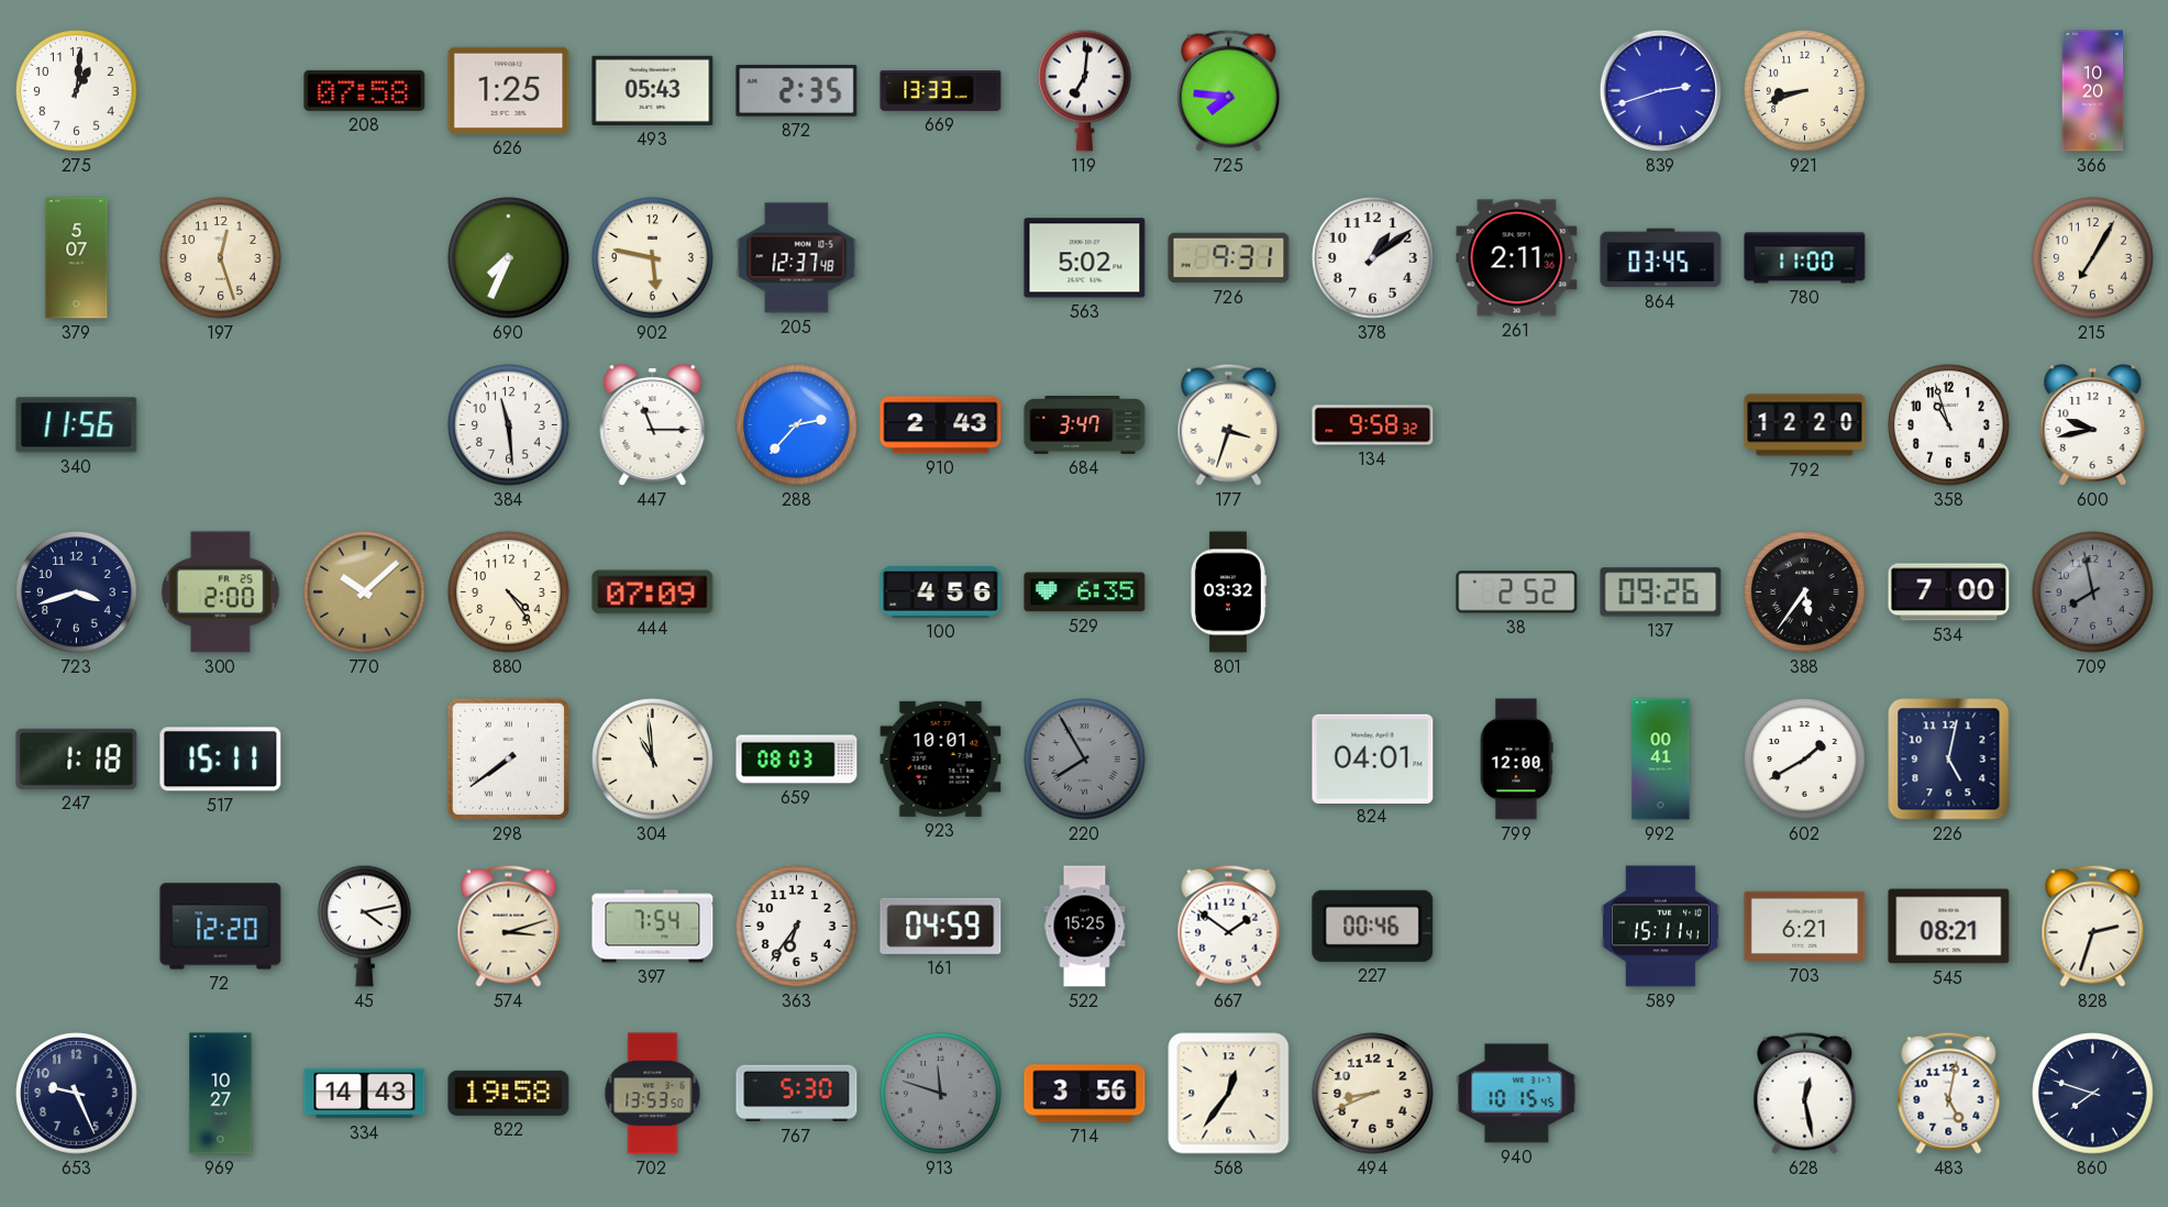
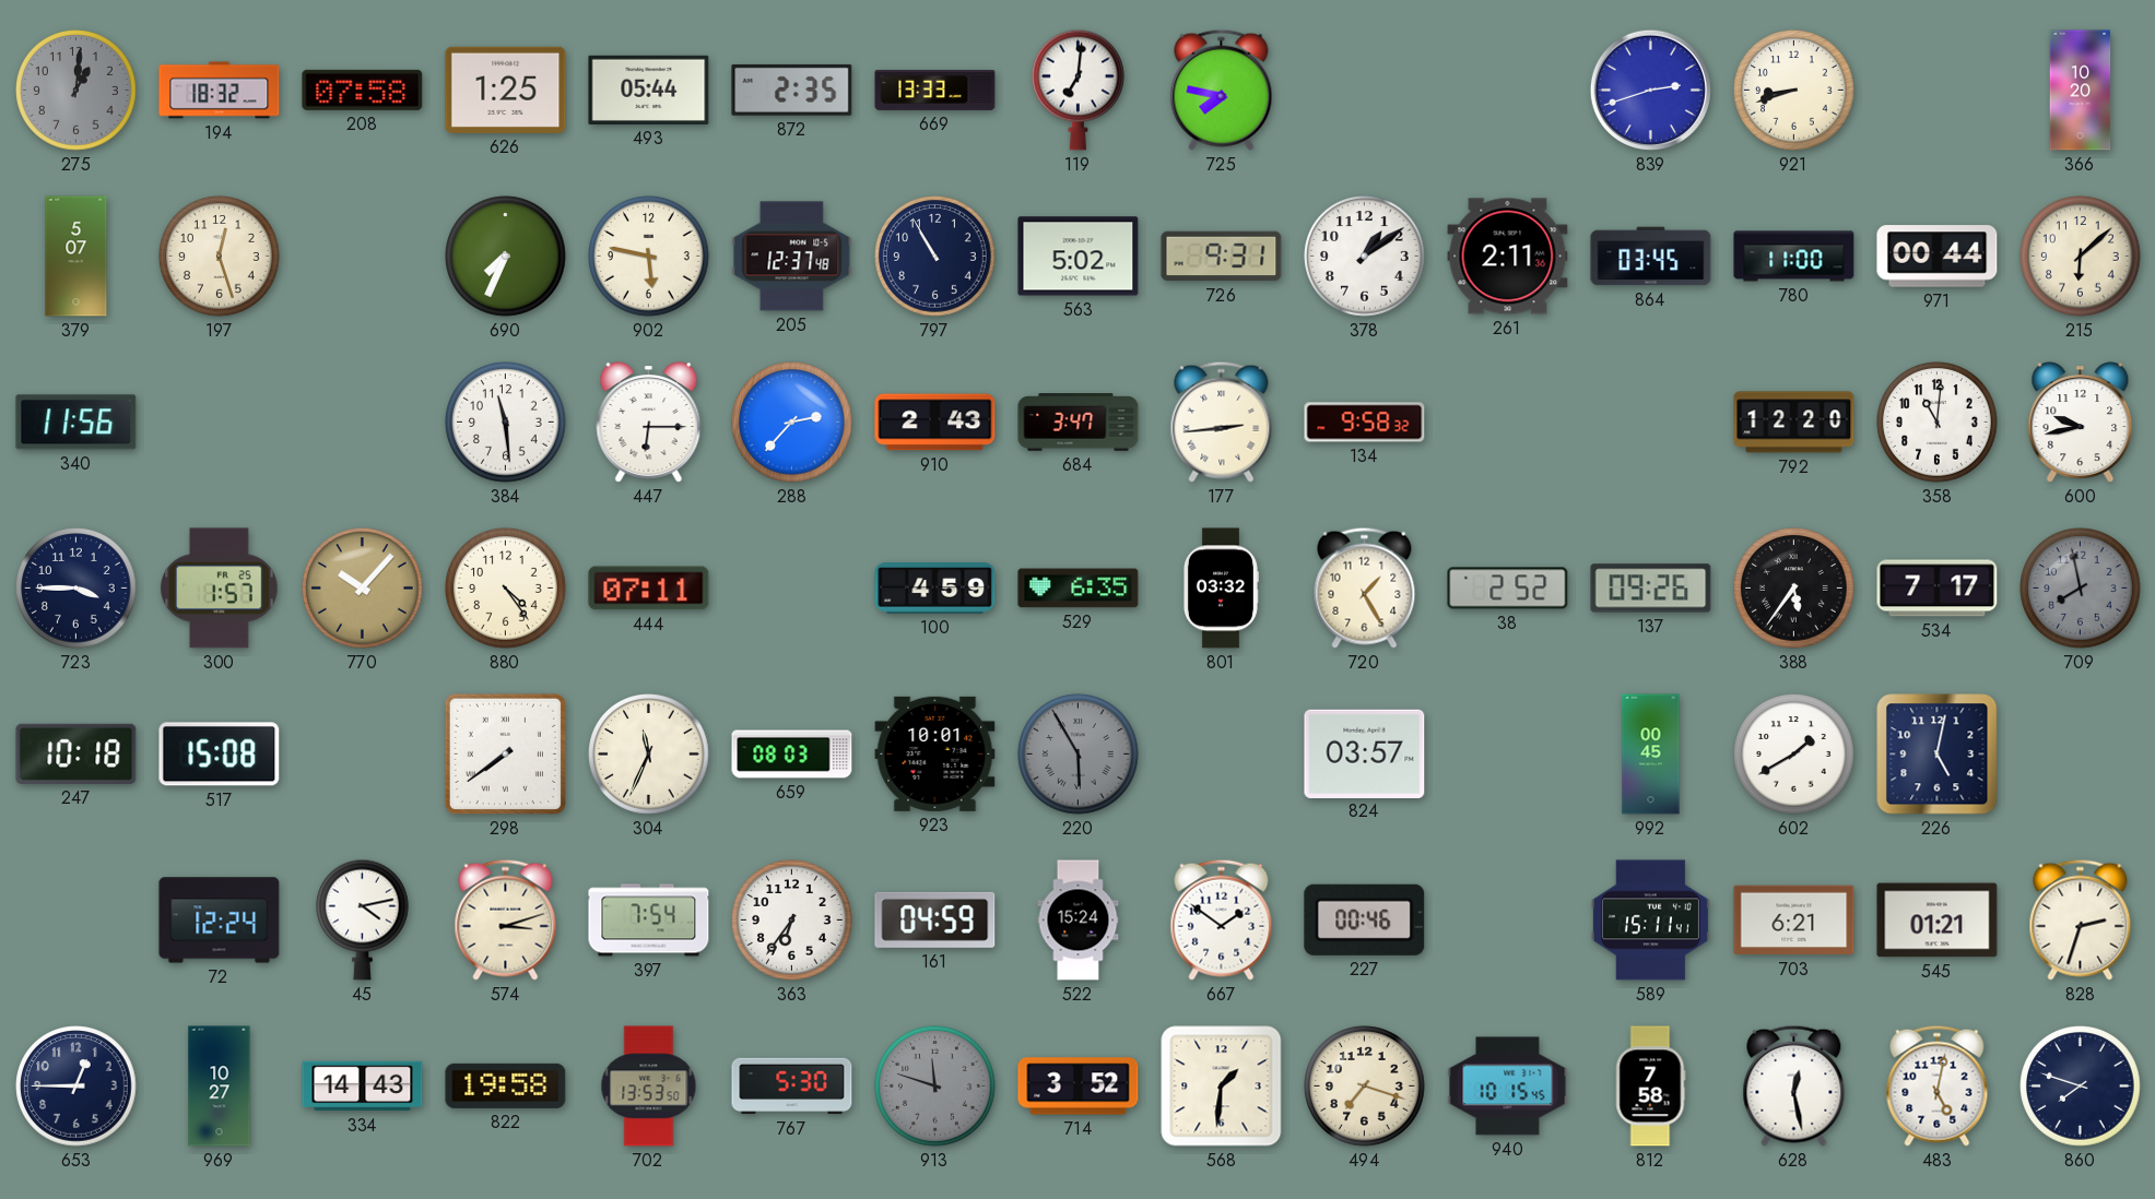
275 dial: white -> grey (76, 91)
194: none -> 18:32 (220, 91)
493: 05:43 -> 05:44 (649, 90)
725: 7:46 -> 7:47 (1222, 90)
797: none -> 10:55 (935, 257)
971: none -> 00:44 (1938, 257)
215: 7:05 -> 6:08 (2081, 257)
447: 11:15 -> 6:15 (649, 423)
177: 3:33 -> 2:44 (1222, 422)
358: 10:57 -> 11:01 (1938, 423)
723: 3:42 -> 3:45 (76, 589)
300: 2:00 -> 1:57 (220, 589)
770: 10:08 -> 10:07 (363, 589)
444: 07:09 -> 07:11 (649, 589)
100: 4:56 -> 4:59 (935, 589)
720: none -> 1:25 (1365, 587)
534: 7:00 -> 7:17 (1938, 589)
247: 1:18 -> 10:18 (76, 753)
517: 15:11 -> 15:08 (220, 755)
304: 10:59 -> 11:34 (649, 755)
220: 7:55 -> 5:55 (1079, 755)
824: 04:01 -> 03:57 (1365, 753)
799: 12:00 -> none (1516, 760)
992: 00:41 -> 00:45 (1651, 755)
72: 12:20 -> 12:24 (220, 921)
522: 15:25 -> 15:24 (1079, 921)
545: 08:21 -> 01:21 (1938, 921)
653: 9:26 -> 12:45 (76, 1087)
714: 3:56 -> 3:52 (1079, 1087)
568: 12:36 -> 1:31 (1222, 1087)
494: 8:41 -> 7:18 (1365, 1087)
812: none -> 7:58 (1650, 1087)
